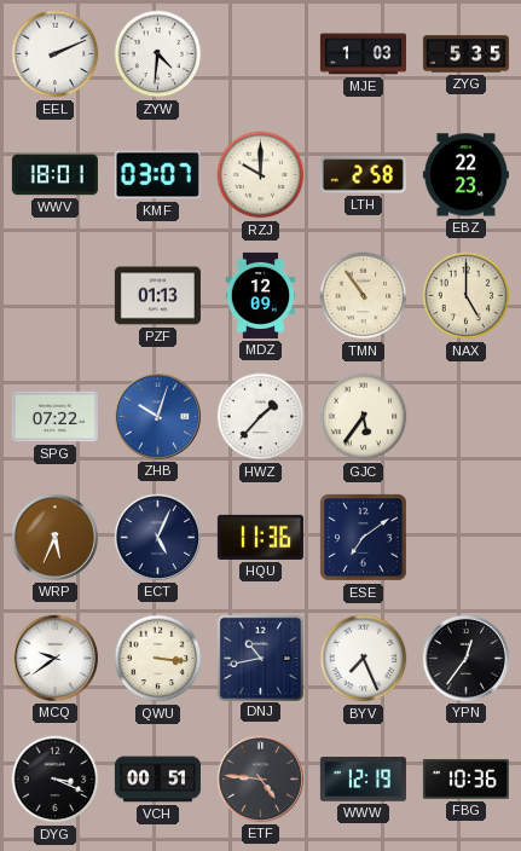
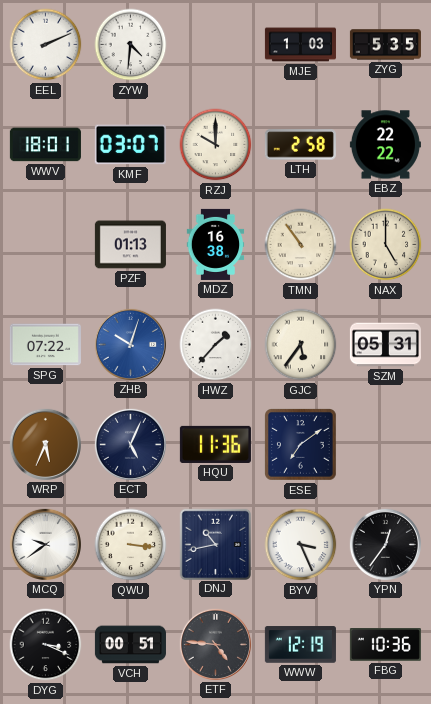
EBZ: 22:23 -> 22:22 (385, 145)
MDZ: 12:09 -> 16:38 (216, 244)
SZM: none -> 05:31 (385, 345)
BYV: 7:26 -> 3:26 (301, 545)
